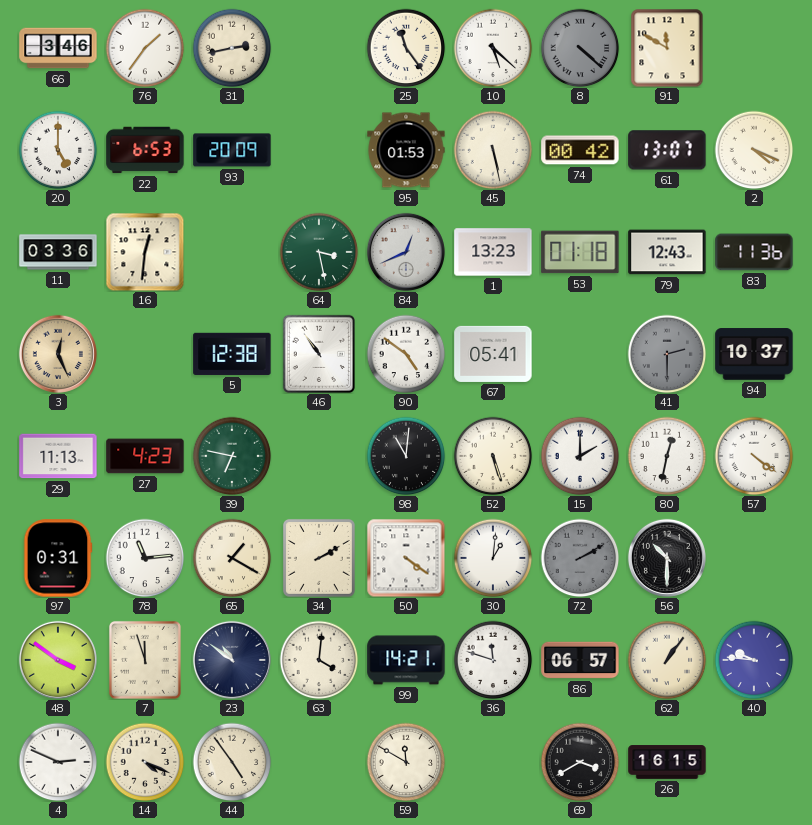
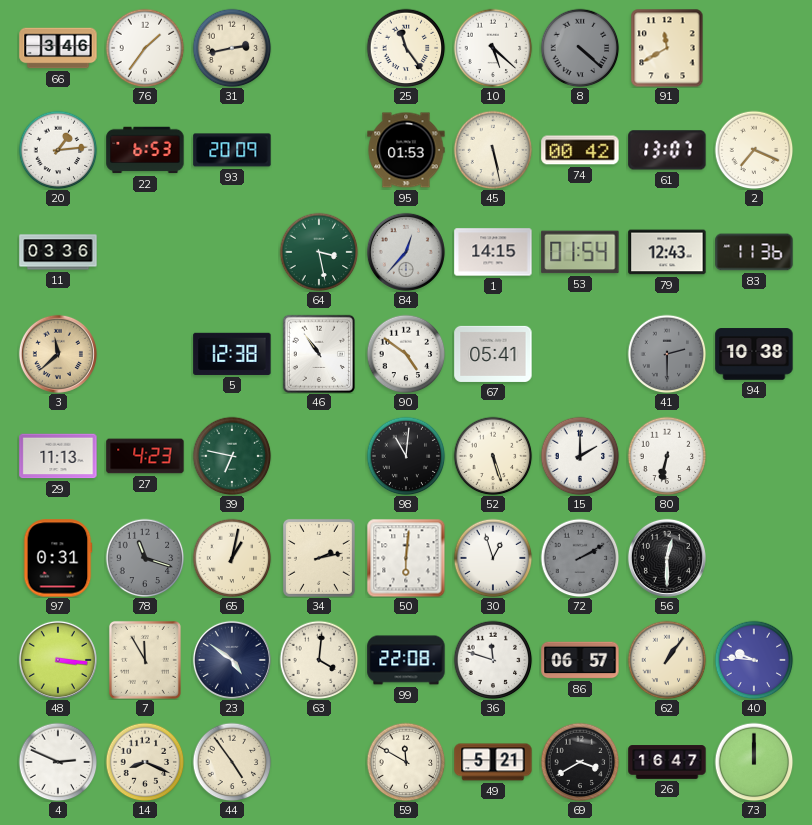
91: 11:50 -> 11:40 (667, 48)
20: 5:00 -> 1:14 (58, 150)
2: 4:19 -> 7:19 (754, 150)
16: 12:31 -> none (145, 252)
84: 12:41 -> 12:37 (406, 252)
1: 13:23 -> 14:15 (493, 252)
53: 01:18 -> 01:54 (580, 252)
3: 12:26 -> 11:38 (58, 354)
94: 10:37 -> 10:38 (754, 354)
80: 12:32 -> 6:32 (667, 456)
57: 4:21 -> none (754, 456)
78: 11:14 -> 11:18 (145, 558)
78 dial: white -> grey (145, 558)
65: 1:20 -> 1:02 (232, 558)
34: 2:10 -> 2:13 (319, 558)
50: 4:21 -> 6:01 (406, 558)
30: 1:01 -> 12:57 (493, 558)
56: 10:30 -> 12:30 (667, 558)
48: 3:51 -> 3:16 (58, 660)
7: 11:57 -> 11:55 (145, 660)
23: 10:51 -> 4:51 (232, 660)
99: 14:21 -> 22:08 (406, 660)
14: 4:19 -> 8:19 (145, 762)
49: none -> 5:21 (493, 762)
26: 16:15 -> 16:47 (667, 762)
73: none -> 12:00 (754, 762)
